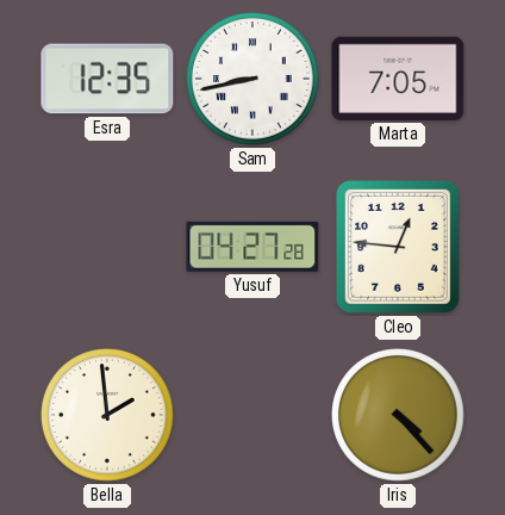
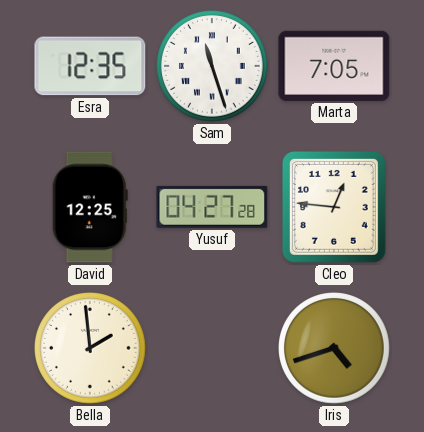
Sam: 8:43 -> 11:27 (213, 67)
David: none -> 12:25 (90, 207)
Iris: 4:23 -> 4:42 (335, 349)
